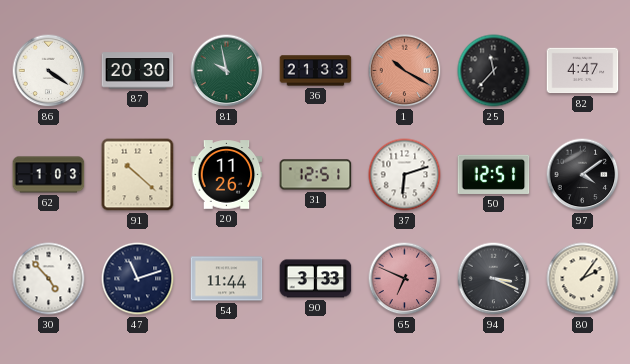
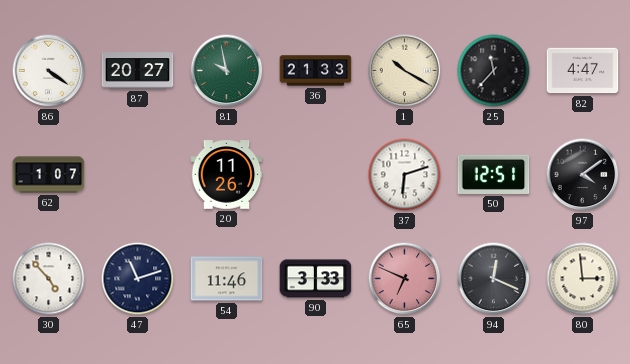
87: 20:30 -> 20:27 (138, 71)
1 dial: salmon -> cream (405, 71)
62: 1:03 -> 1:07 (49, 175)
91: 10:22 -> none (138, 175)
31: 12:51 -> none (316, 175)
54: 11:44 -> 11:46 (227, 279)
94: 3:19 -> 12:19 (494, 279)
80: 2:06 -> 2:59 (583, 279)
